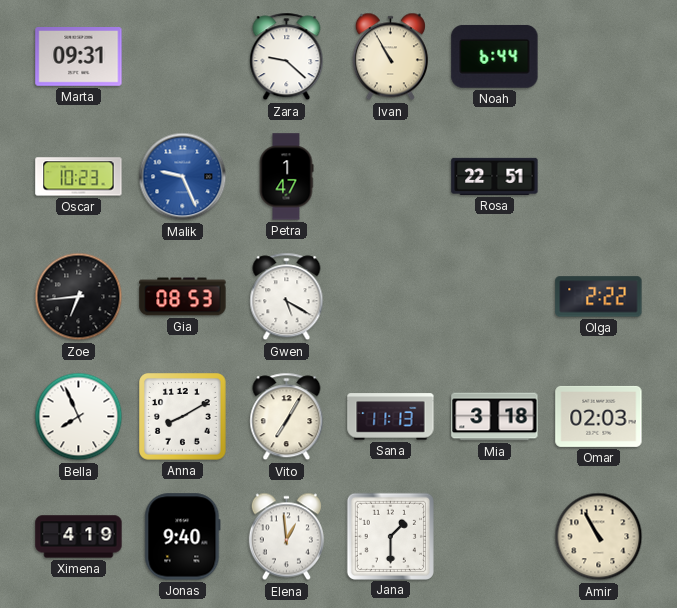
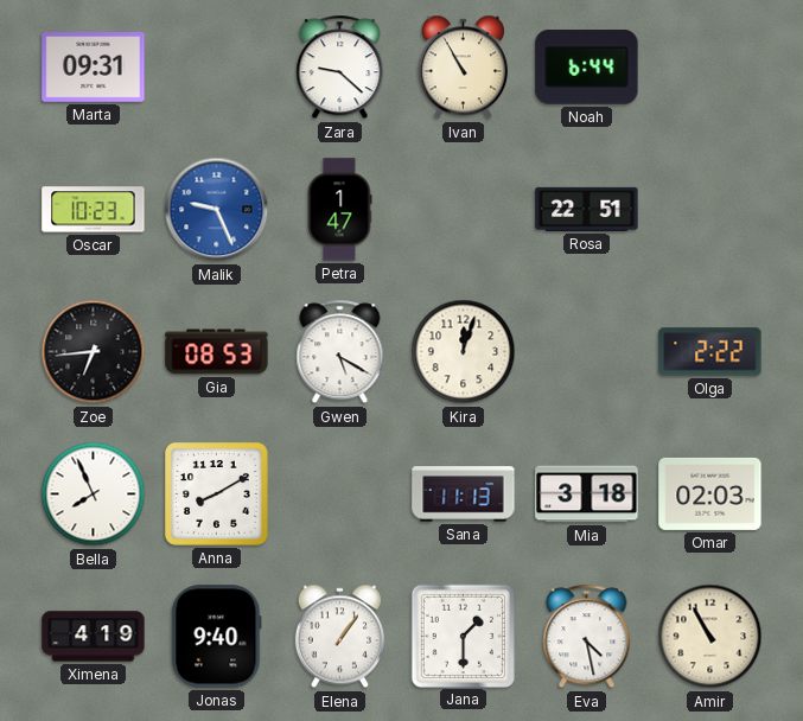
Kira: none -> 12:03 (464, 352)
Vito: 7:05 -> none (287, 417)
Elena: 12:59 -> 1:06 (339, 637)
Eva: none -> 4:28 (587, 637)
